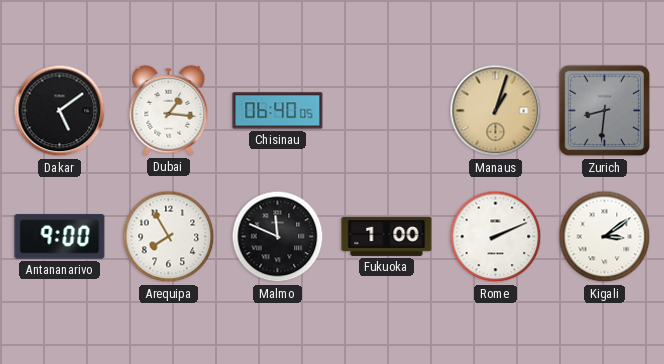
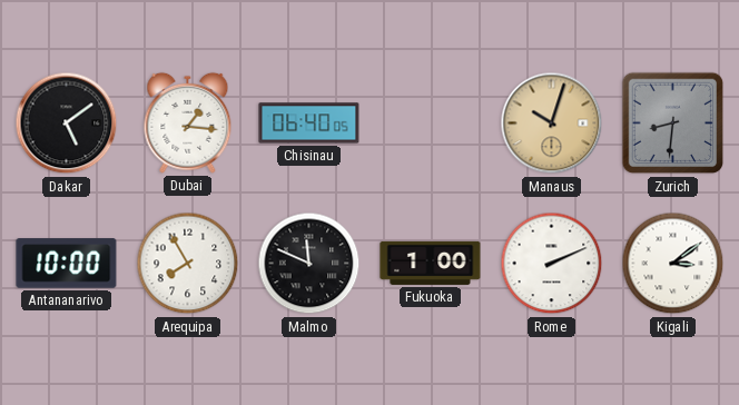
Manaus: 1:03 -> 10:03 (552, 124)
Antananarivo: 9:00 -> 10:00 (67, 264)
